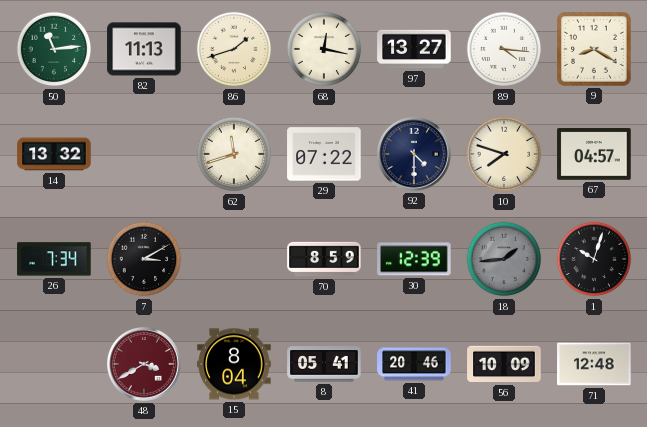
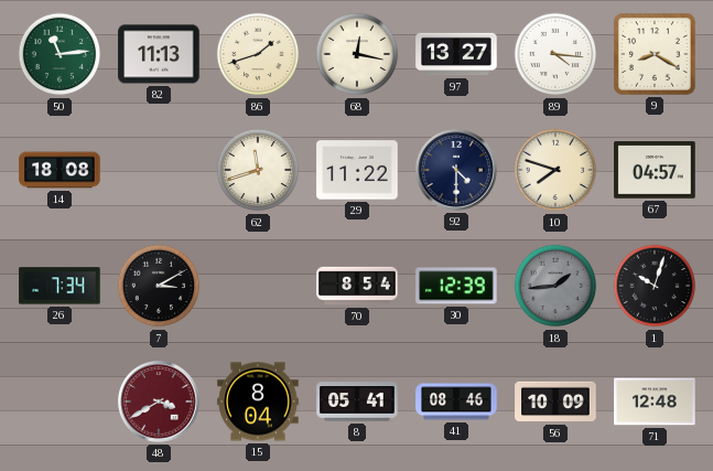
14: 13:32 -> 18:08 (60, 170)
29: 07:22 -> 11:22 (357, 170)
70: 8:59 -> 8:54 (357, 286)
41: 20:46 -> 08:46 (456, 402)
